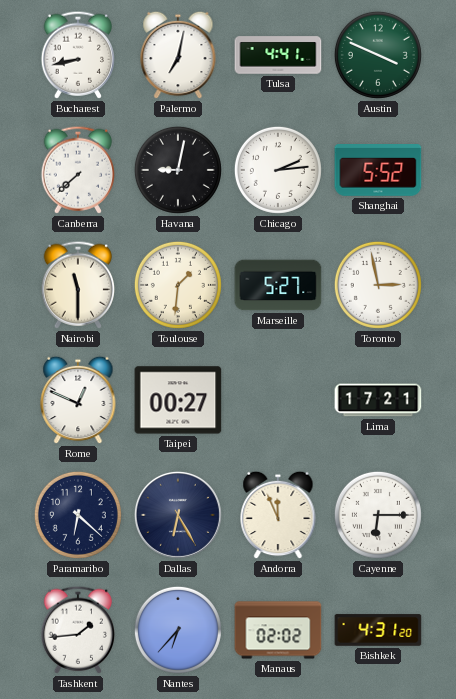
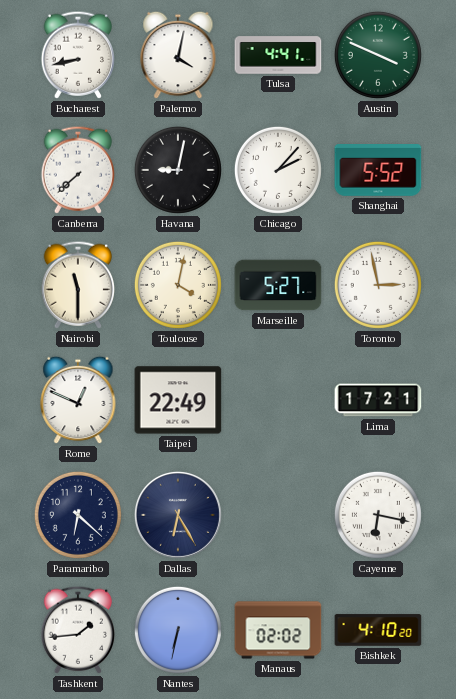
Palermo: 7:02 -> 4:02 (178, 55)
Chicago: 2:14 -> 2:07 (278, 170)
Toulouse: 1:31 -> 4:02 (178, 285)
Taipei: 00:27 -> 22:49 (178, 400)
Andorra: 11:56 -> none (278, 515)
Cayenne: 6:15 -> 6:17 (378, 515)
Nantes: 6:37 -> 6:32 (178, 630)
Bishkek: 4:31 -> 4:10 (378, 630)
